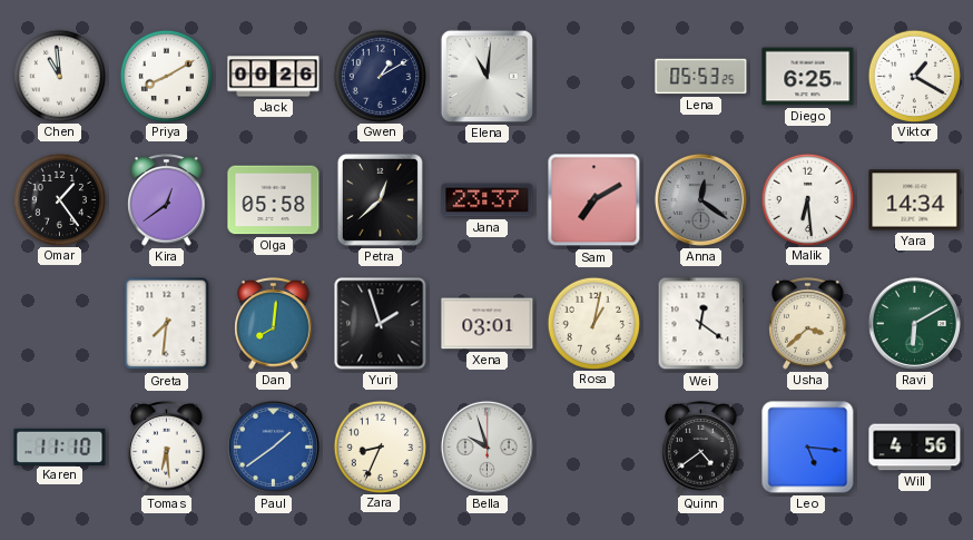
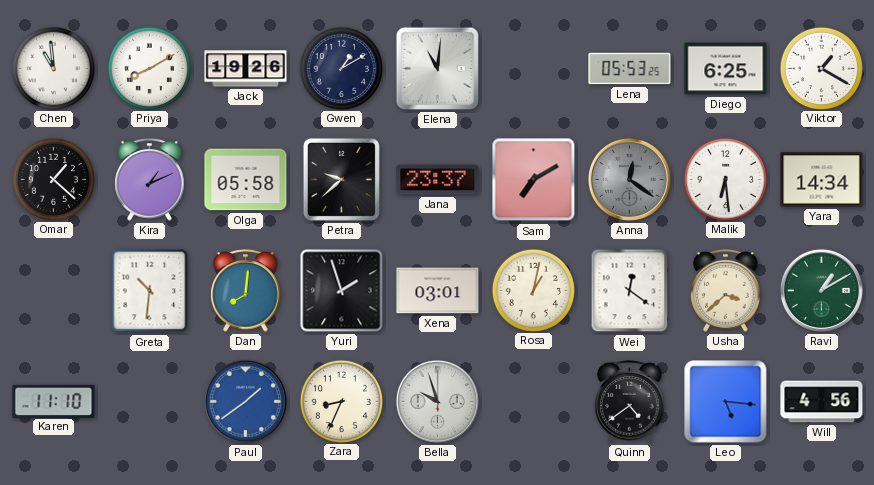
Jack: 00:26 -> 19:26 (246, 69)
Omar: 1:24 -> 1:22 (53, 179)
Kira: 12:39 -> 1:11 (150, 180)
Petra: 12:38 -> 9:38 (341, 179)
Greta: 7:31 -> 10:31 (150, 291)
Ravi: 6:10 -> 1:10 (821, 290)
Tomas: 6:29 -> none (167, 448)
